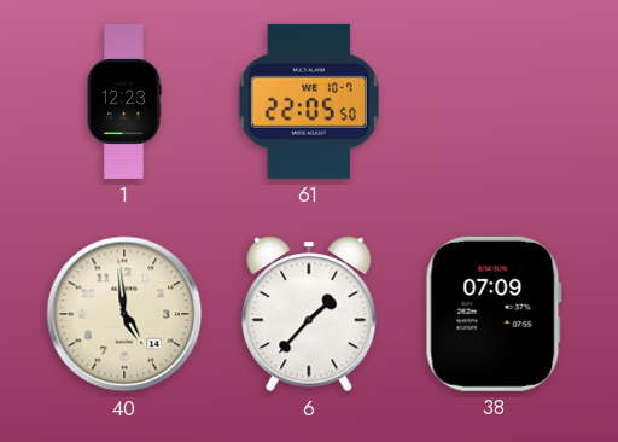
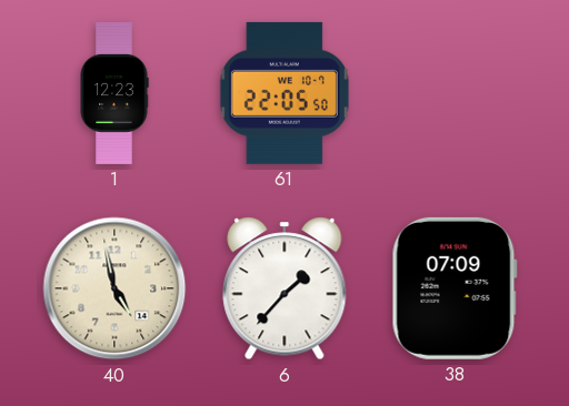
40: 4:59 -> 4:58 (114, 288)
